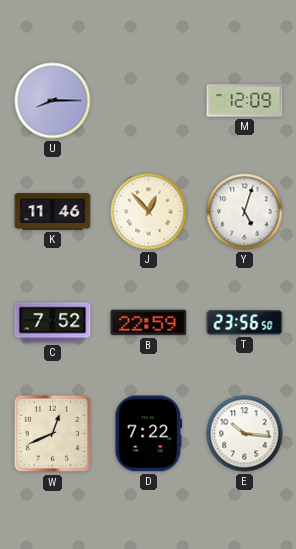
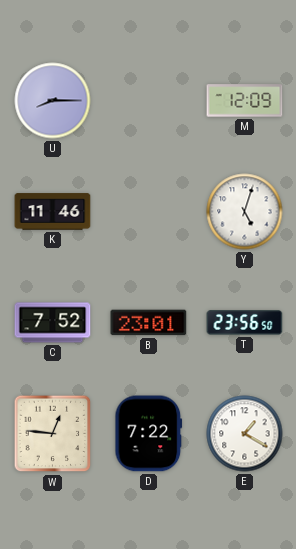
J: 12:53 -> none (149, 212)
B: 22:59 -> 23:01 (149, 323)
W: 12:41 -> 12:46 (53, 434)
E: 10:16 -> 1:20 (245, 434)
